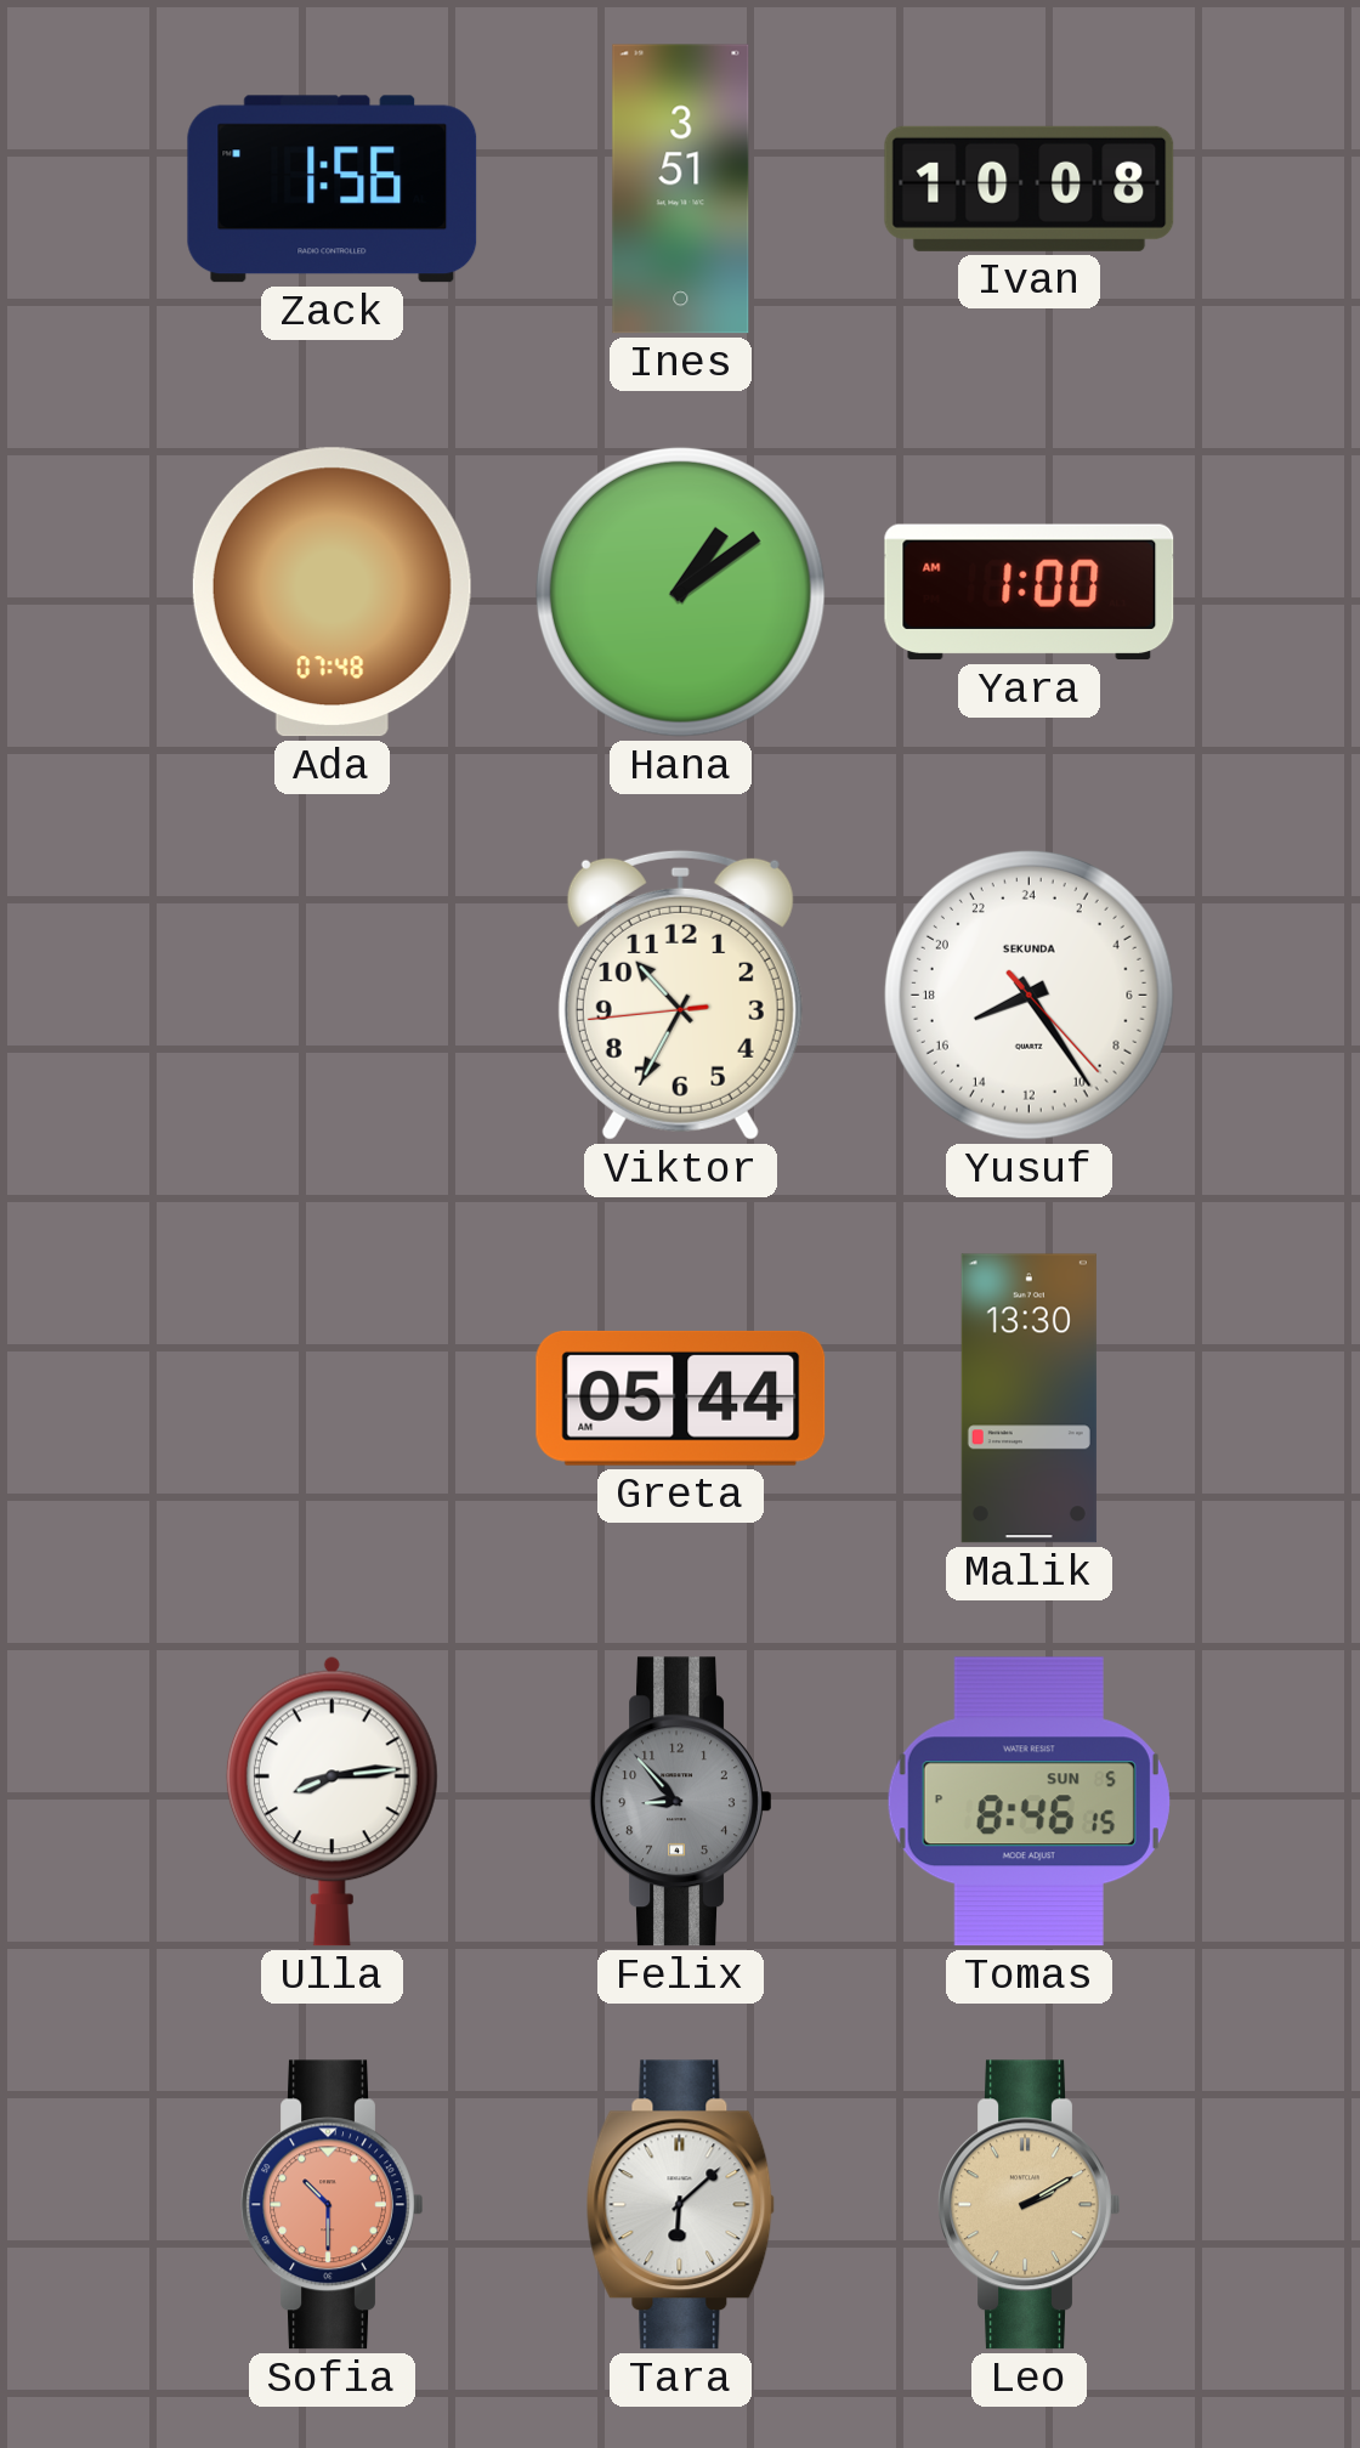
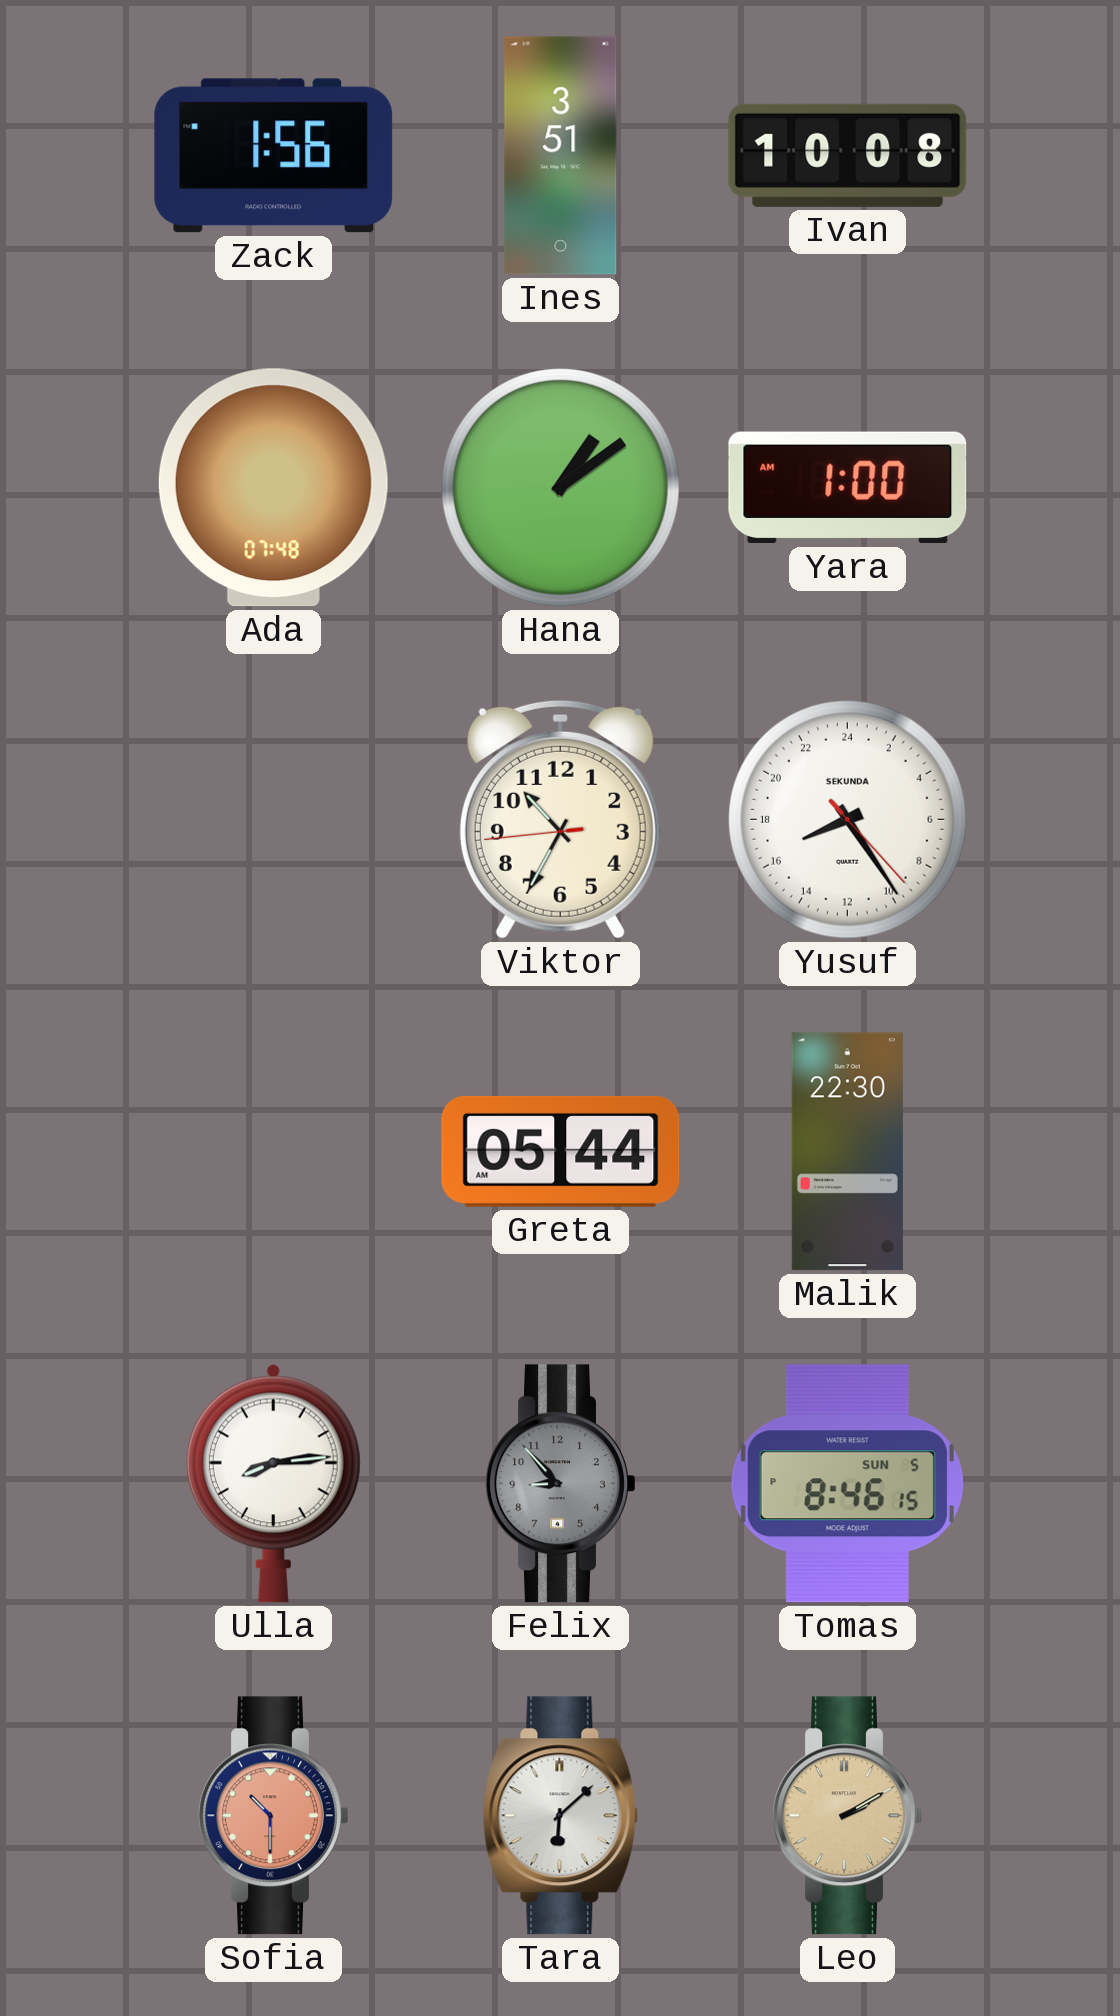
Malik: 13:30 -> 22:30 (847, 1152)
